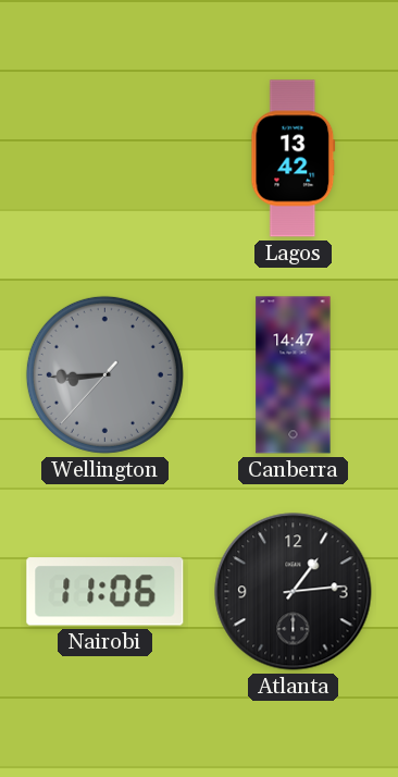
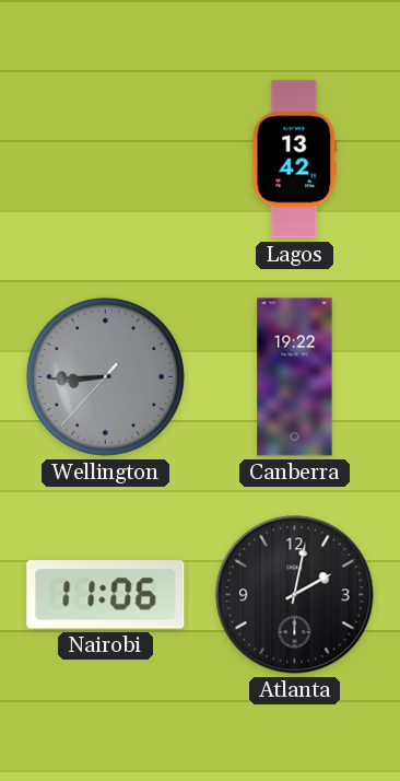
Canberra: 14:47 -> 19:22 (295, 377)
Atlanta: 1:14 -> 2:02 (295, 595)
